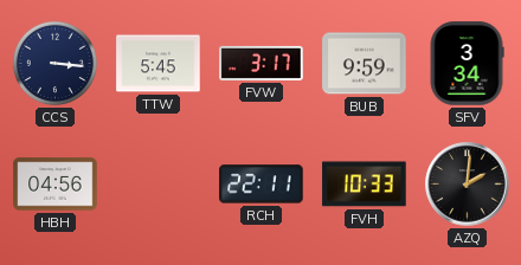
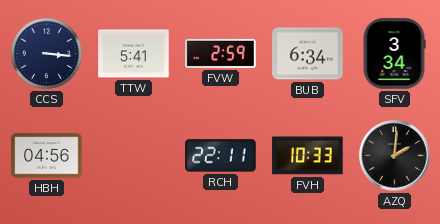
TTW: 5:45 -> 5:41 (134, 54)
FVW: 3:17 -> 2:59 (221, 53)
BUB: 9:59 -> 6:34 (308, 54)
